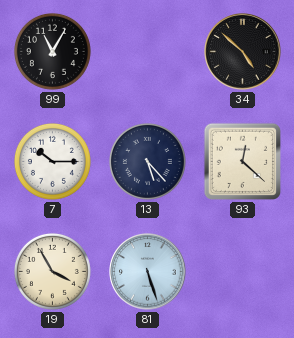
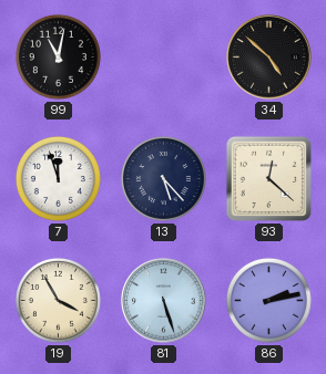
99: 11:05 -> 11:02 (58, 56)
7: 10:15 -> 11:57 (58, 178)
86: none -> 2:13 (268, 300)
